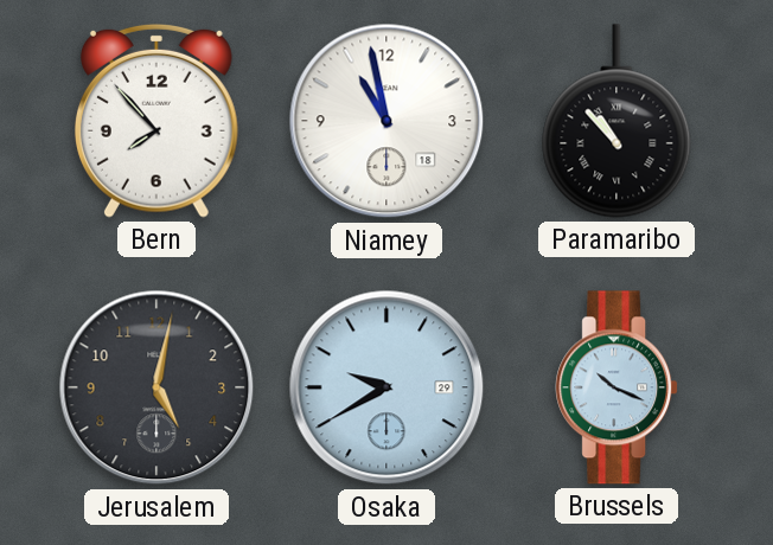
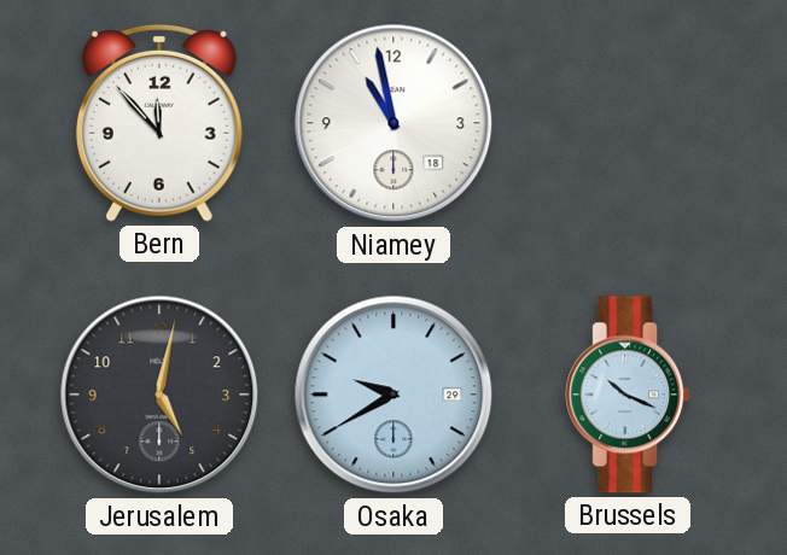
Bern: 7:53 -> 11:53 (159, 123)
Paramaribo: 10:53 -> none (617, 121)
